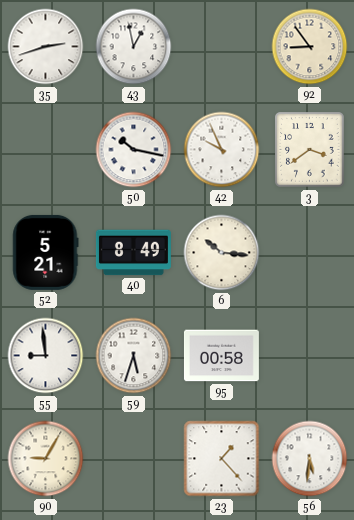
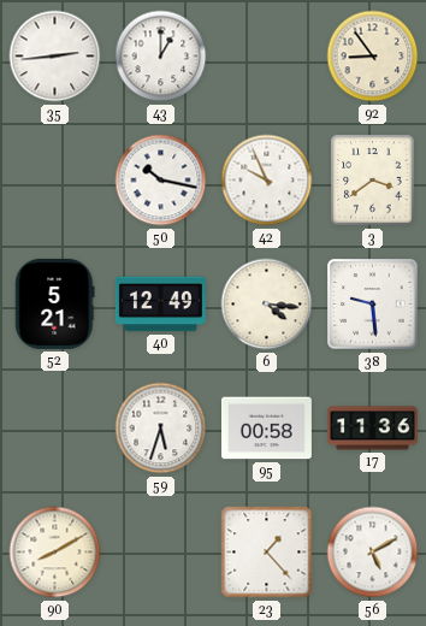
35: 2:42 -> 2:44 (55, 57)
43: 12:58 -> 1:00 (161, 57)
40: 8:49 -> 12:49 (160, 305)
6: 10:16 -> 4:16 (267, 305)
38: none -> 9:29 (373, 305)
55: 8:59 -> none (46, 356)
17: none -> 11:36 (372, 429)
90: 9:05 -> 8:10 (55, 553)
56: 5:31 -> 5:10 (373, 553)
